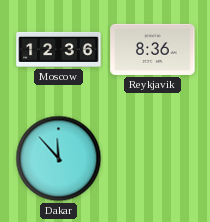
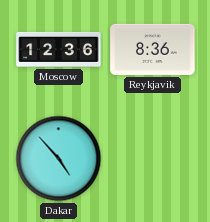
Dakar: 11:53 -> 4:53 (59, 159)
